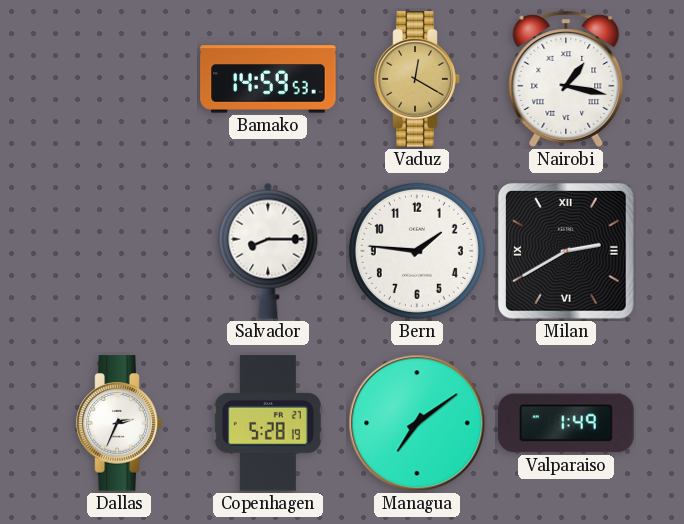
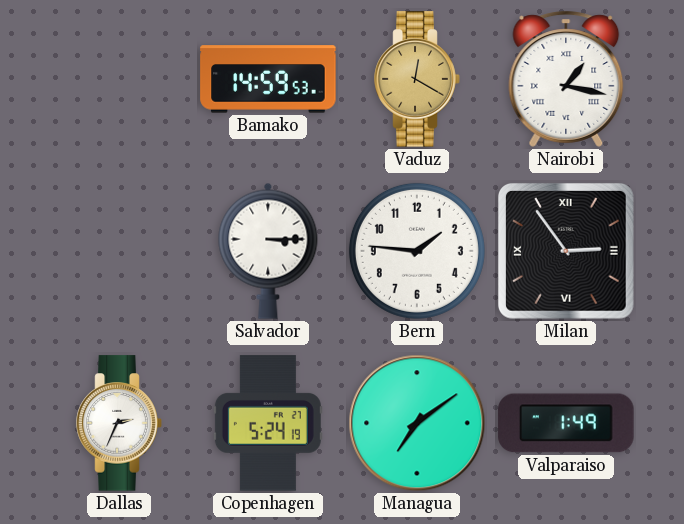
Salvador: 8:15 -> 3:15 (268, 251)
Milan: 2:40 -> 2:54 (566, 251)
Copenhagen: 5:28 -> 5:24 (268, 423)
